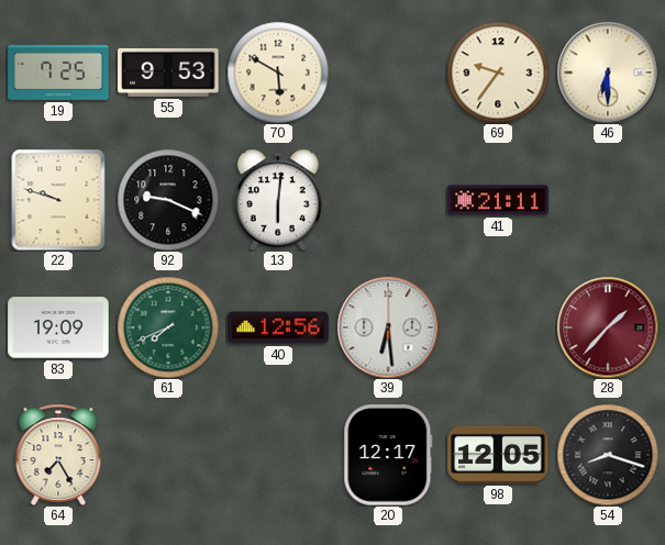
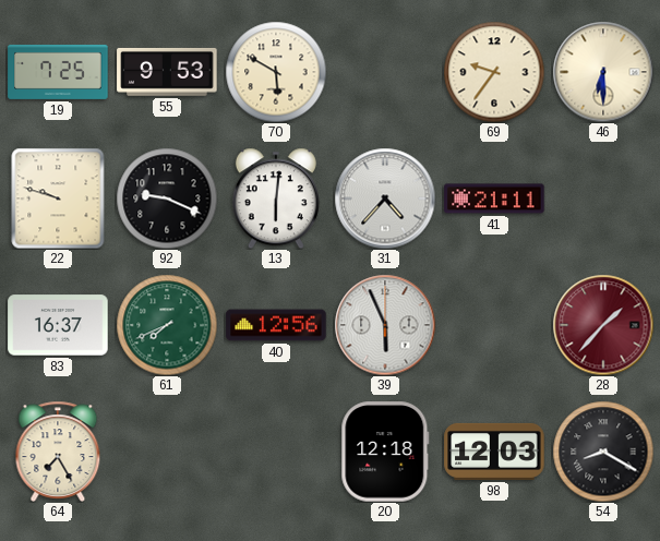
31: none -> 4:37 (385, 199)
83: 19:09 -> 16:37 (58, 325)
39: 6:29 -> 5:56 (385, 325)
20: 12:17 -> 12:18 (385, 452)
98: 12:05 -> 12:03 (494, 452)
54: 8:18 -> 8:20 (603, 452)
